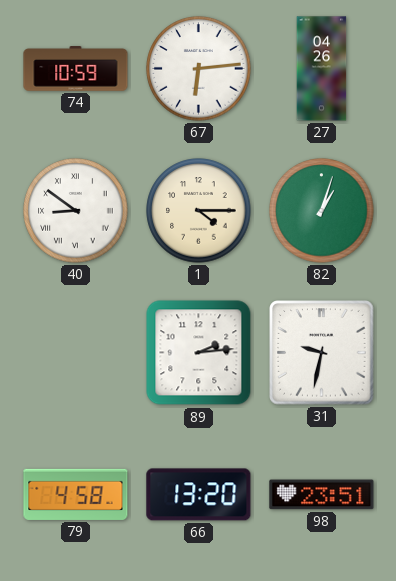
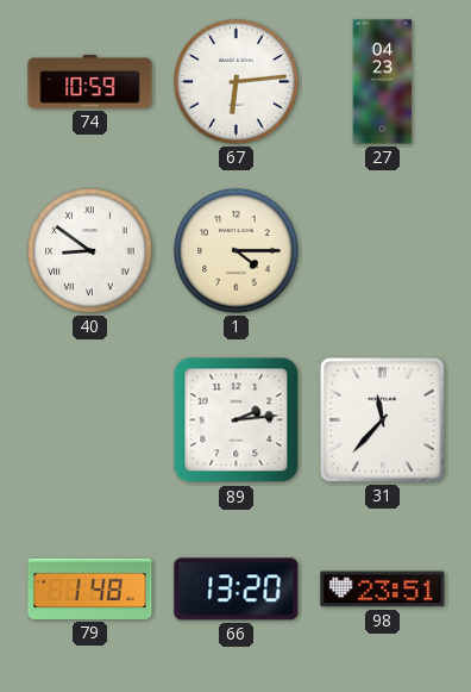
27: 04:26 -> 04:23 (383, 82)
82: 1:03 -> none (322, 211)
31: 9:32 -> 11:37 (383, 420)
79: 4:58 -> 1:48 (90, 588)
